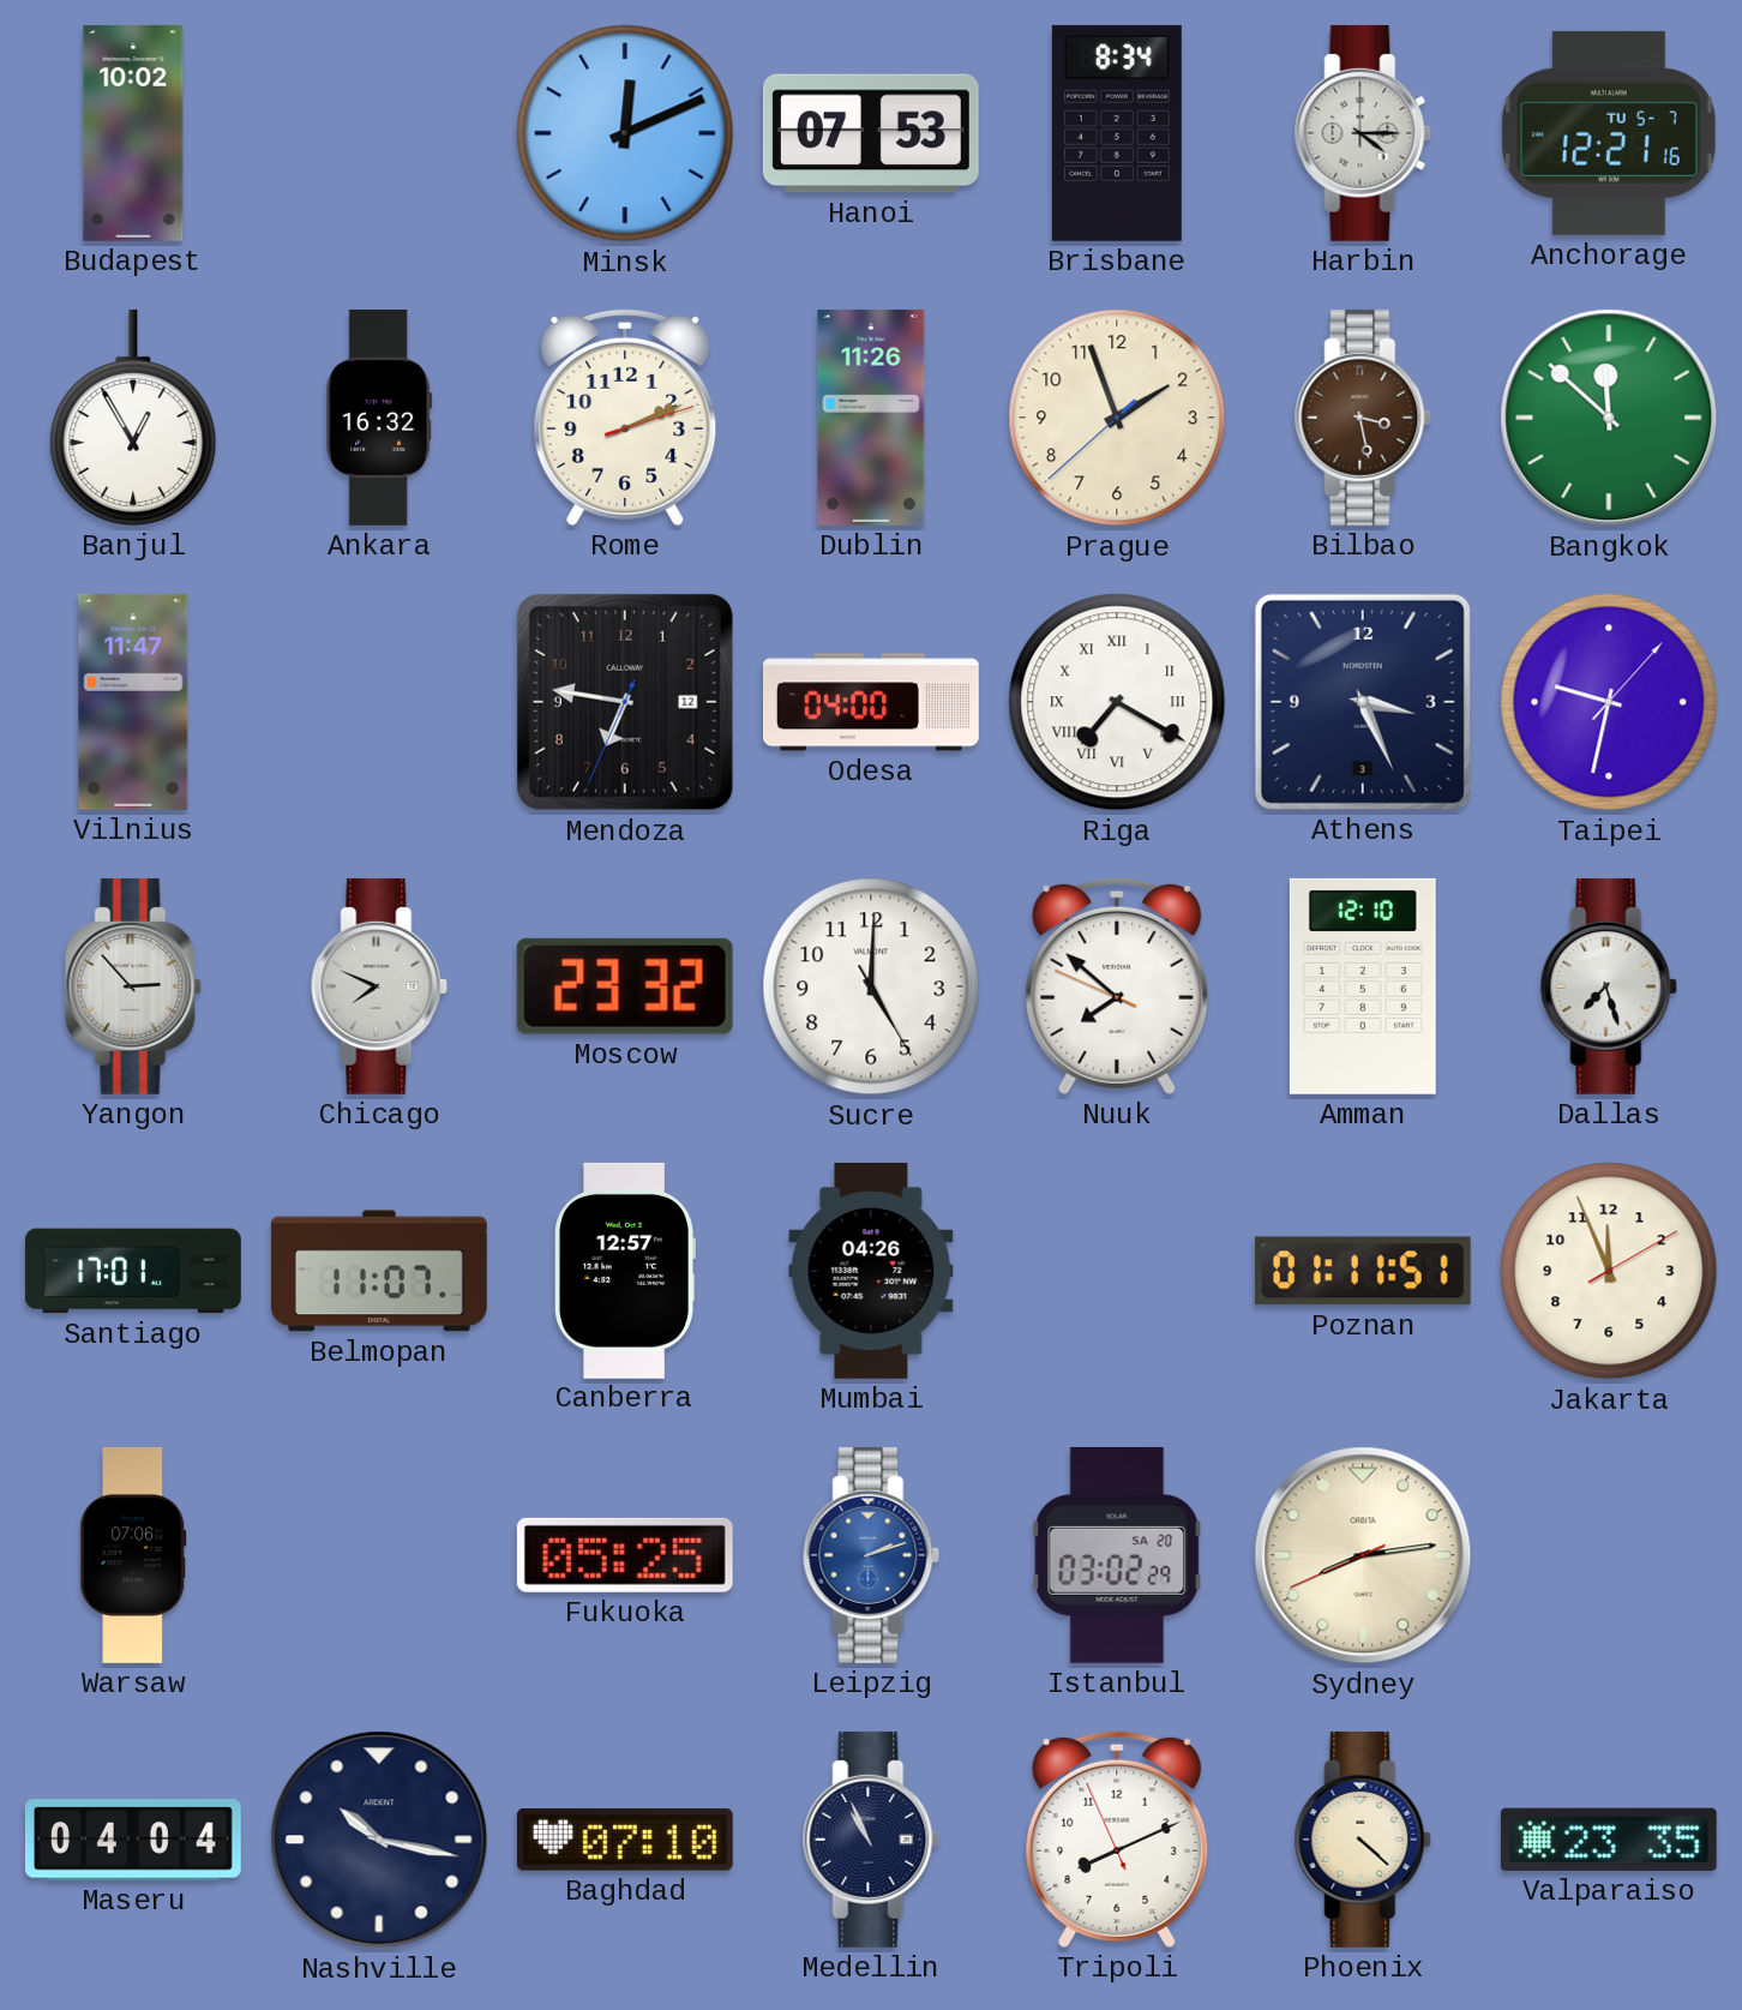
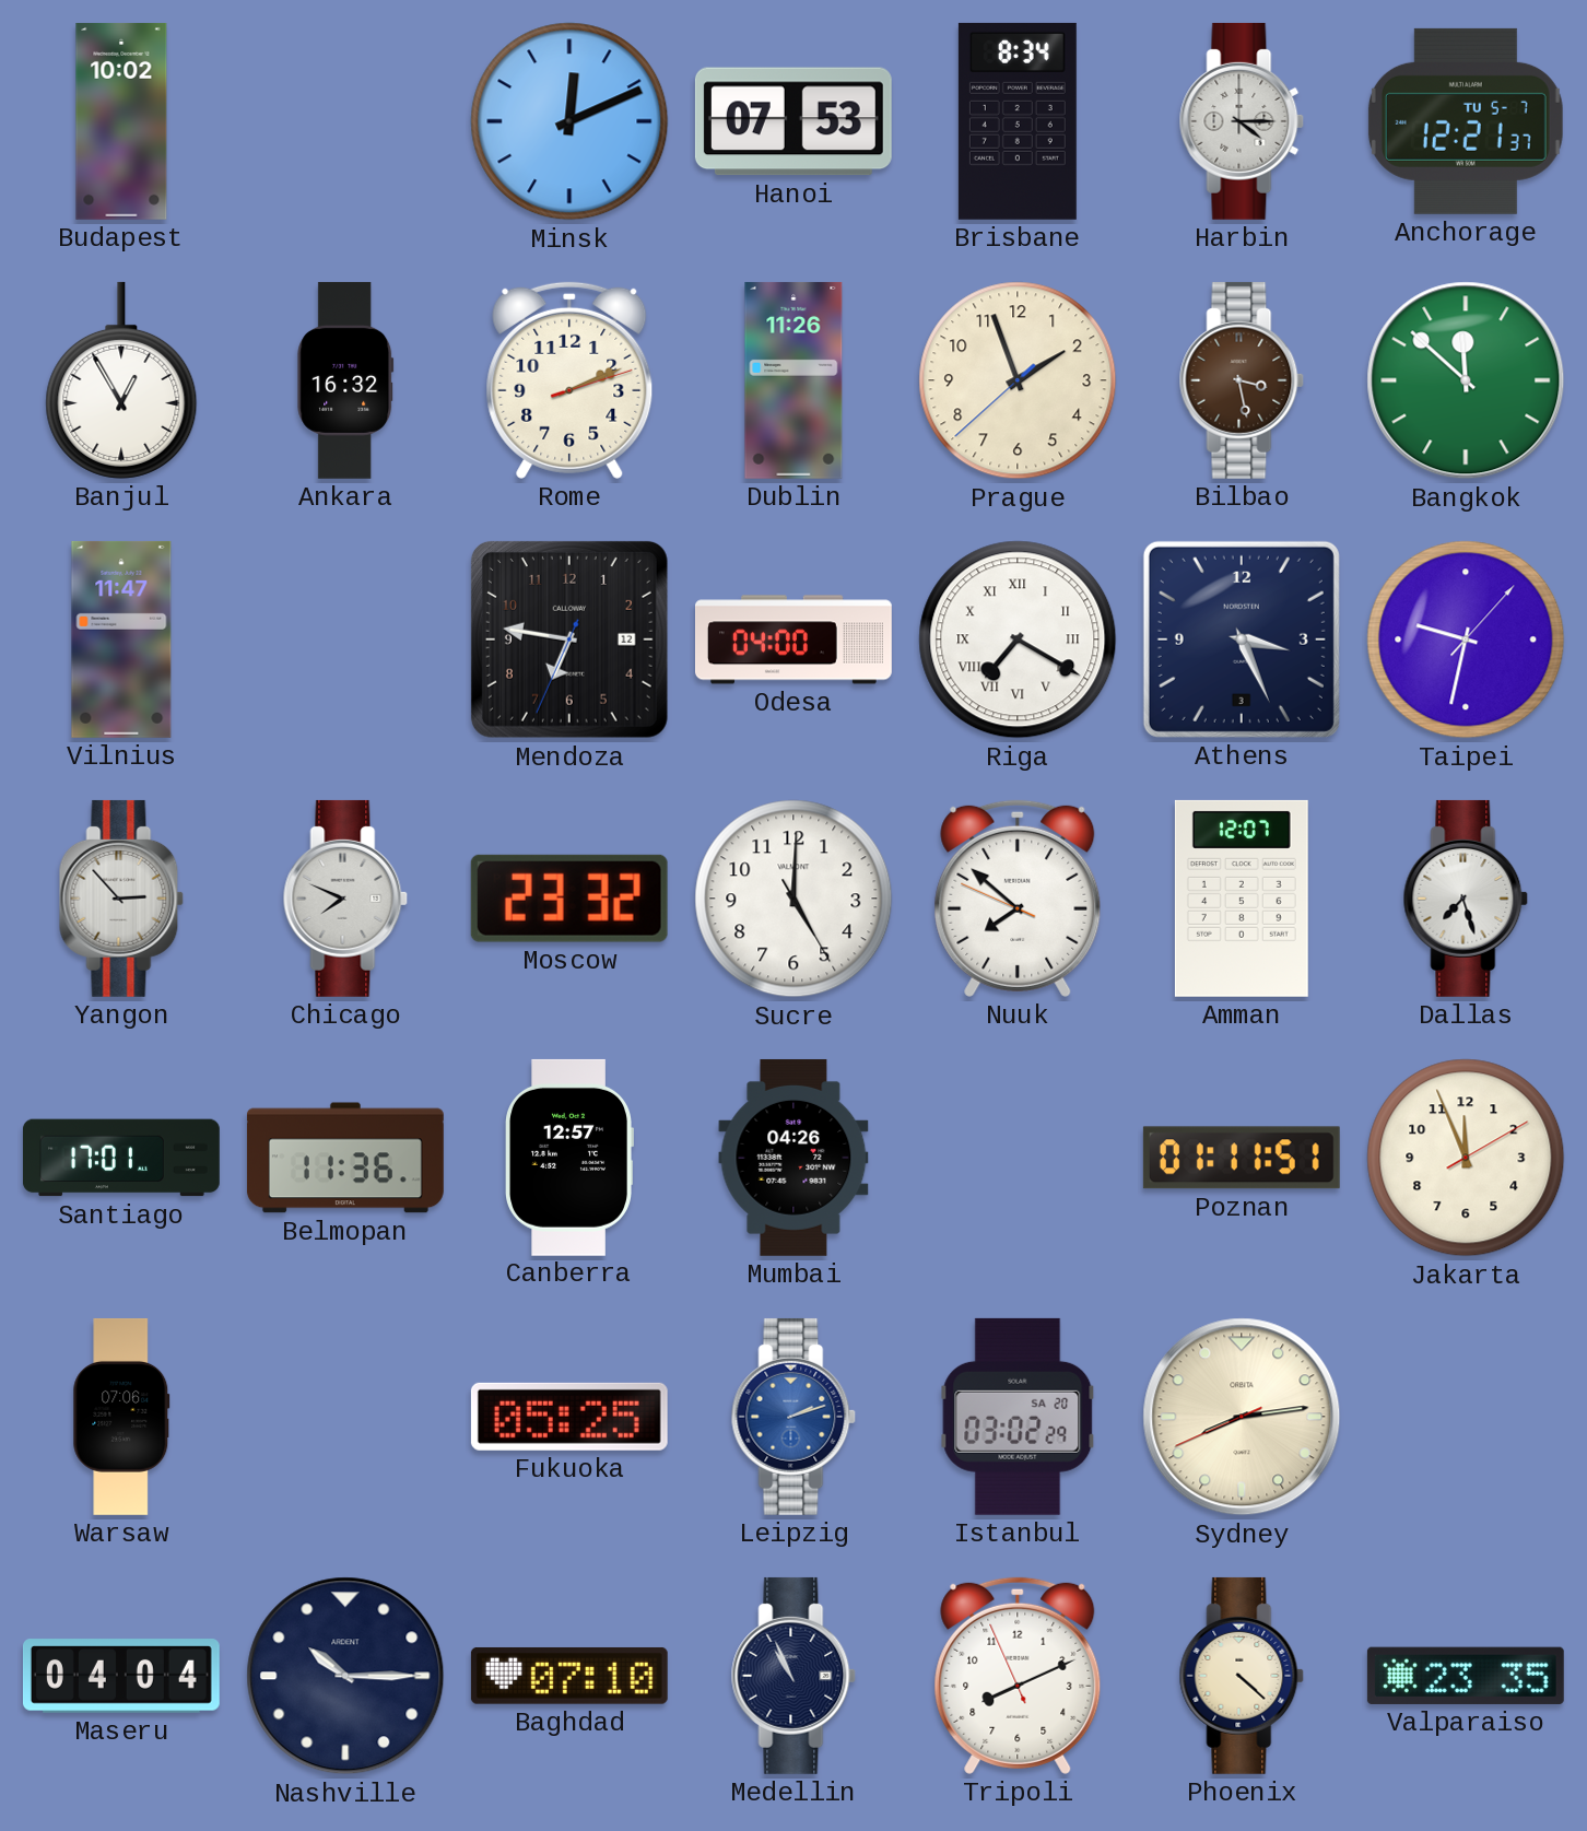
Anchorage: 12:21:16 -> 12:21:37 (1466, 121)
Amman: 12:10 -> 12:07 (1242, 899)
Belmopan: 11:07 -> 11:36 (345, 1158)
Nashville: 10:17 -> 10:15 (345, 1676)
